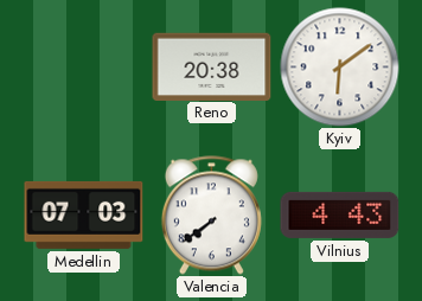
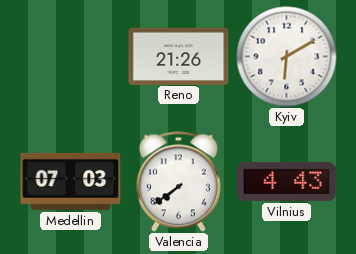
Reno: 20:38 -> 21:26 (179, 56)
Kyiv: 6:09 -> 6:10 (287, 57)
